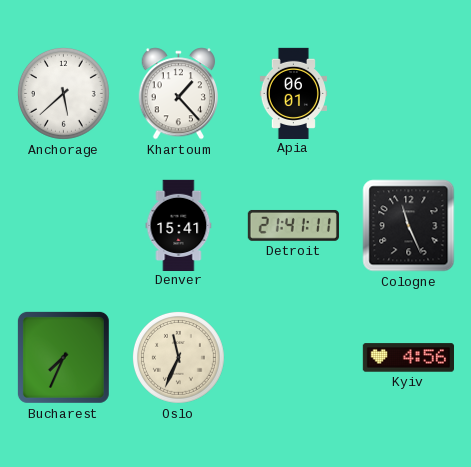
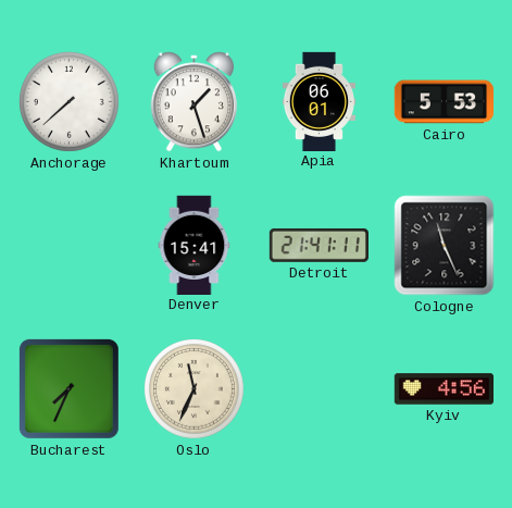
Anchorage: 5:38 -> 7:38 (68, 101)
Khartoum: 1:23 -> 1:27 (193, 102)
Cairo: none -> 5:53 (444, 102)
